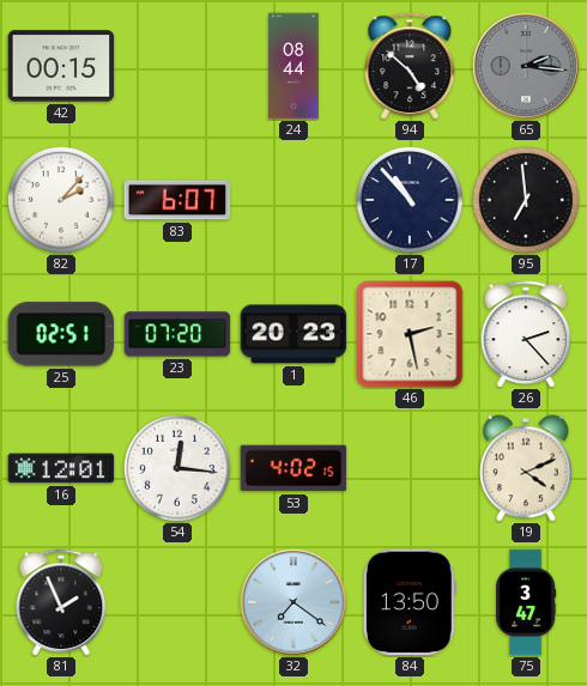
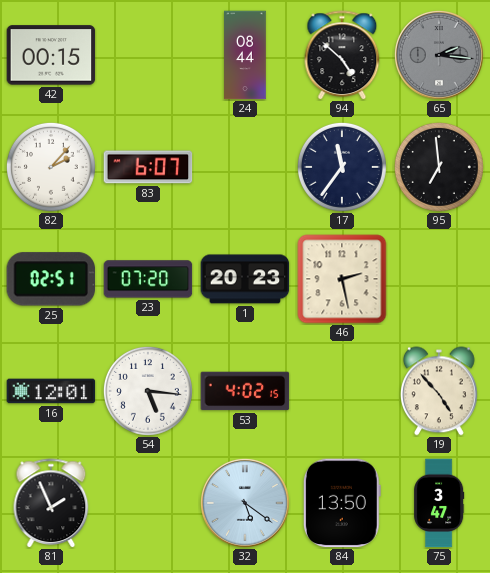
17: 10:53 -> 11:36 (342, 167)
26: 2:23 -> none (526, 334)
54: 12:16 -> 5:16 (148, 391)
19: 4:11 -> 4:53 (439, 391)
32: 7:21 -> 5:21 (245, 503)
